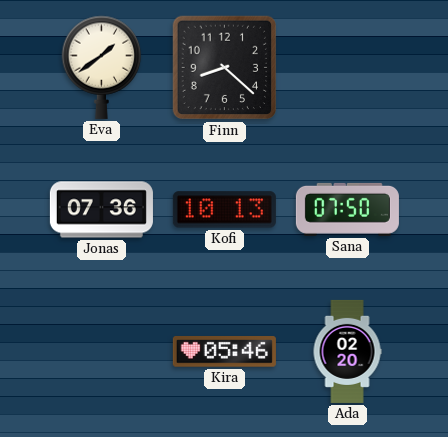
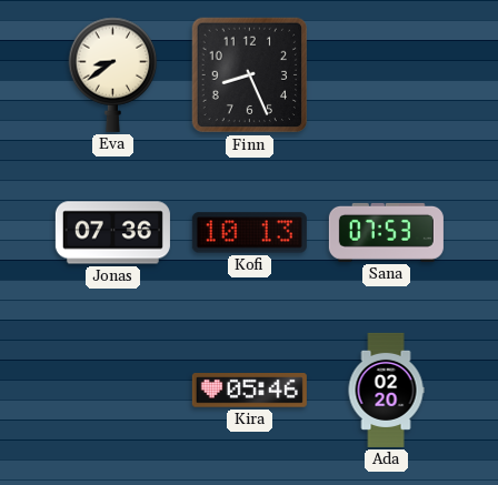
Eva: 1:39 -> 8:39 (113, 74)
Finn: 8:22 -> 8:26 (250, 75)
Sana: 07:50 -> 07:53 (386, 232)
